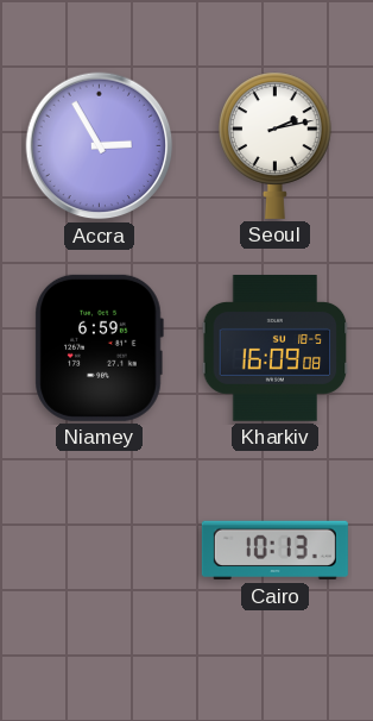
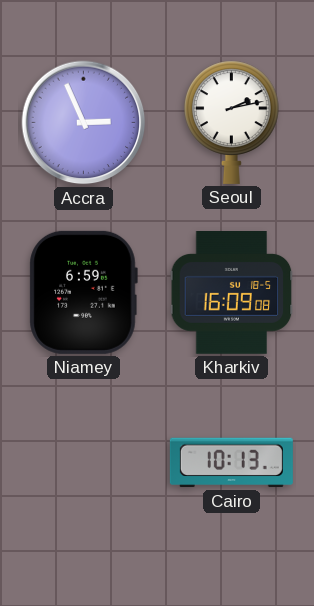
Accra: 2:55 -> 2:56 (84, 123)
